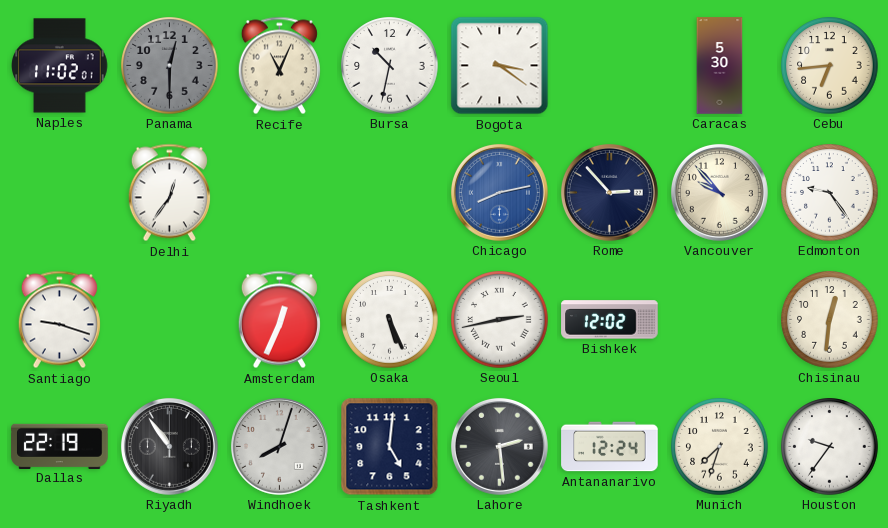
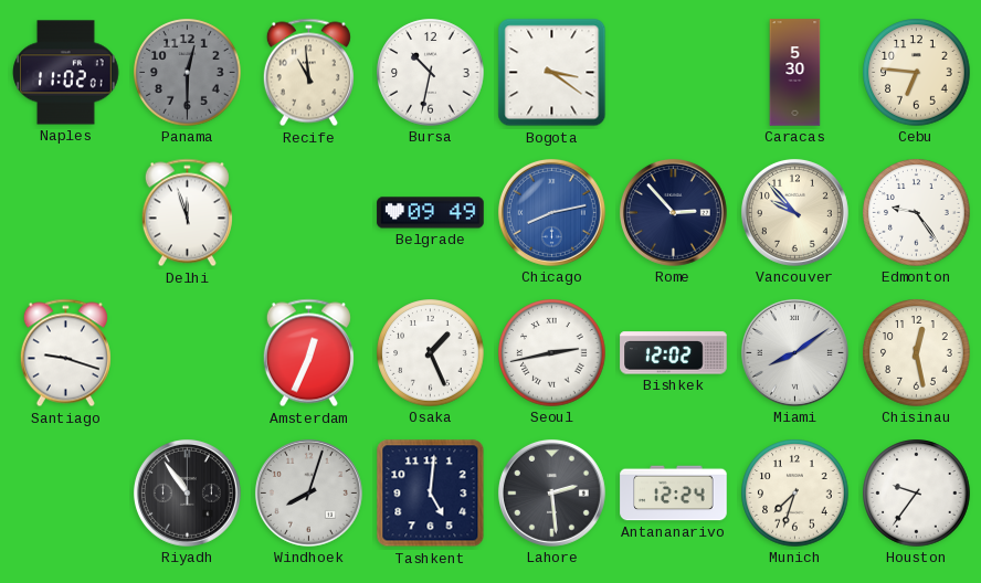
Recife: 11:04 -> 10:59 (308, 73)
Cebu: 6:44 -> 6:46 (917, 73)
Delhi: 12:36 -> 11:57 (187, 213)
Belgrade: none -> 09:49 (431, 213)
Osaka: 5:26 -> 1:26 (431, 353)
Miami: none -> 8:09 (794, 352)
Chisinau: 12:31 -> 12:28 (917, 353)
Dallas: 22:19 -> none (60, 446)
